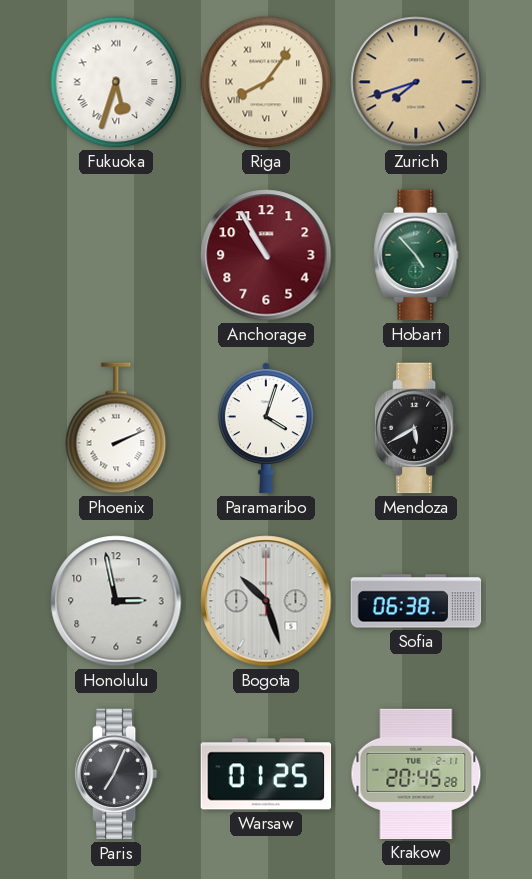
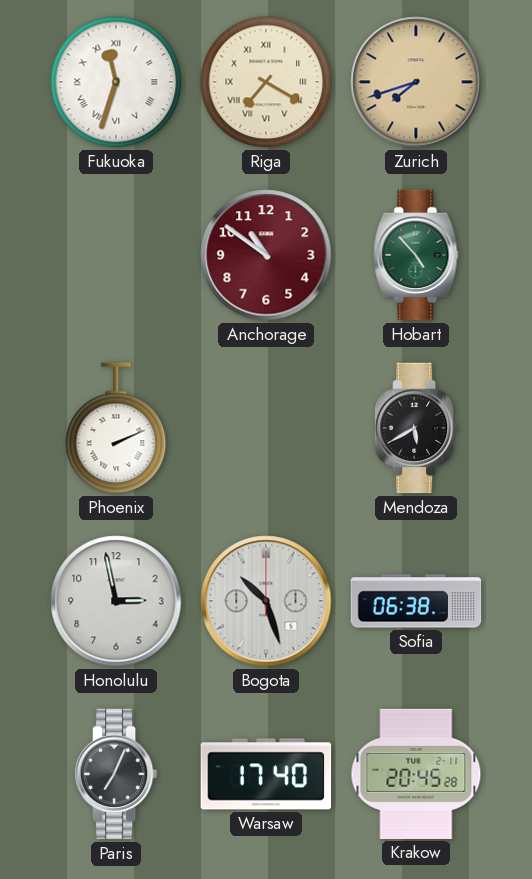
Fukuoka: 5:33 -> 11:33 (116, 82)
Riga: 8:06 -> 7:20 (266, 82)
Anchorage: 10:55 -> 10:51 (266, 255)
Paramaribo: 4:03 -> none (266, 428)
Warsaw: 01:25 -> 17:40 (266, 774)
